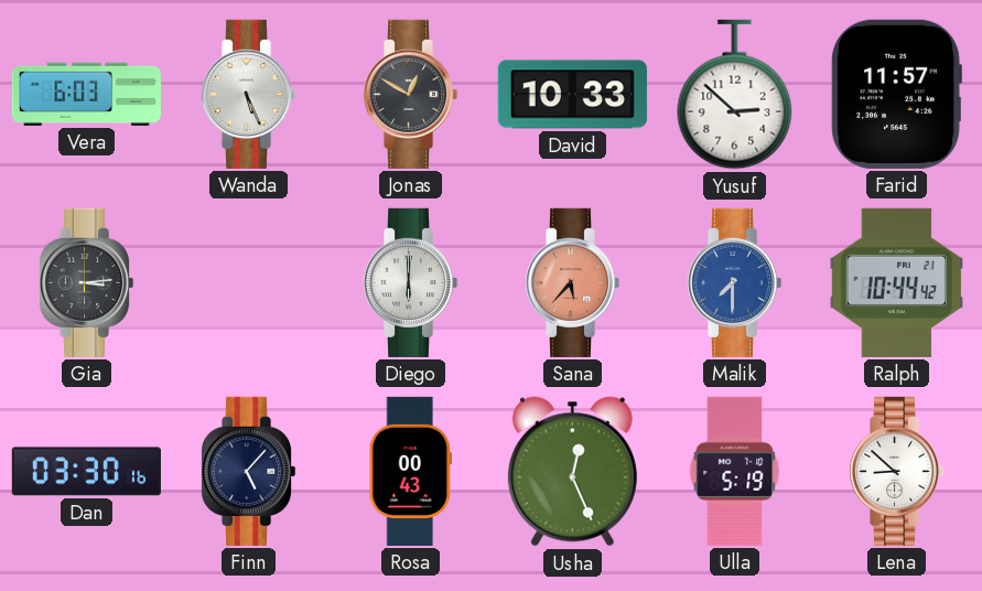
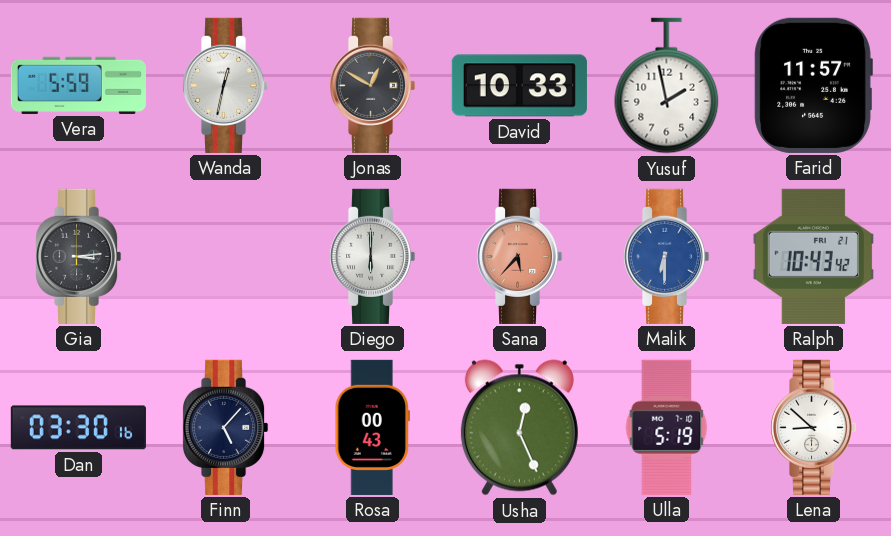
Vera: 6:03 -> 5:59 (78, 85)
Wanda: 5:26 -> 12:32 (225, 85)
Yusuf: 2:52 -> 1:58 (667, 86)
Malik: 7:30 -> 6:30 (666, 256)
Ralph: 10:44 -> 10:43 (813, 256)
